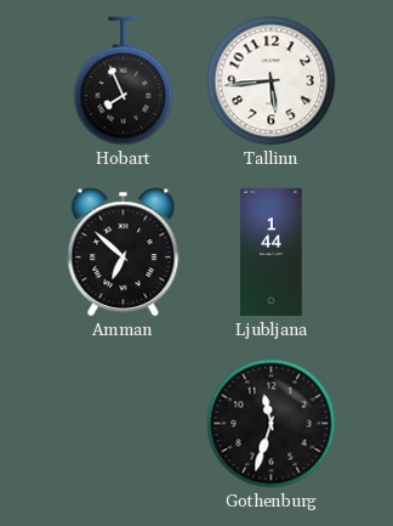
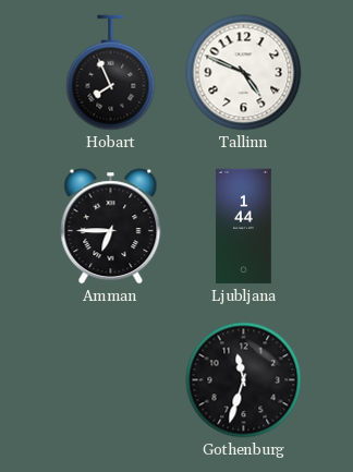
Tallinn: 5:44 -> 4:49 (244, 73)
Amman: 6:52 -> 6:45 (111, 227)
